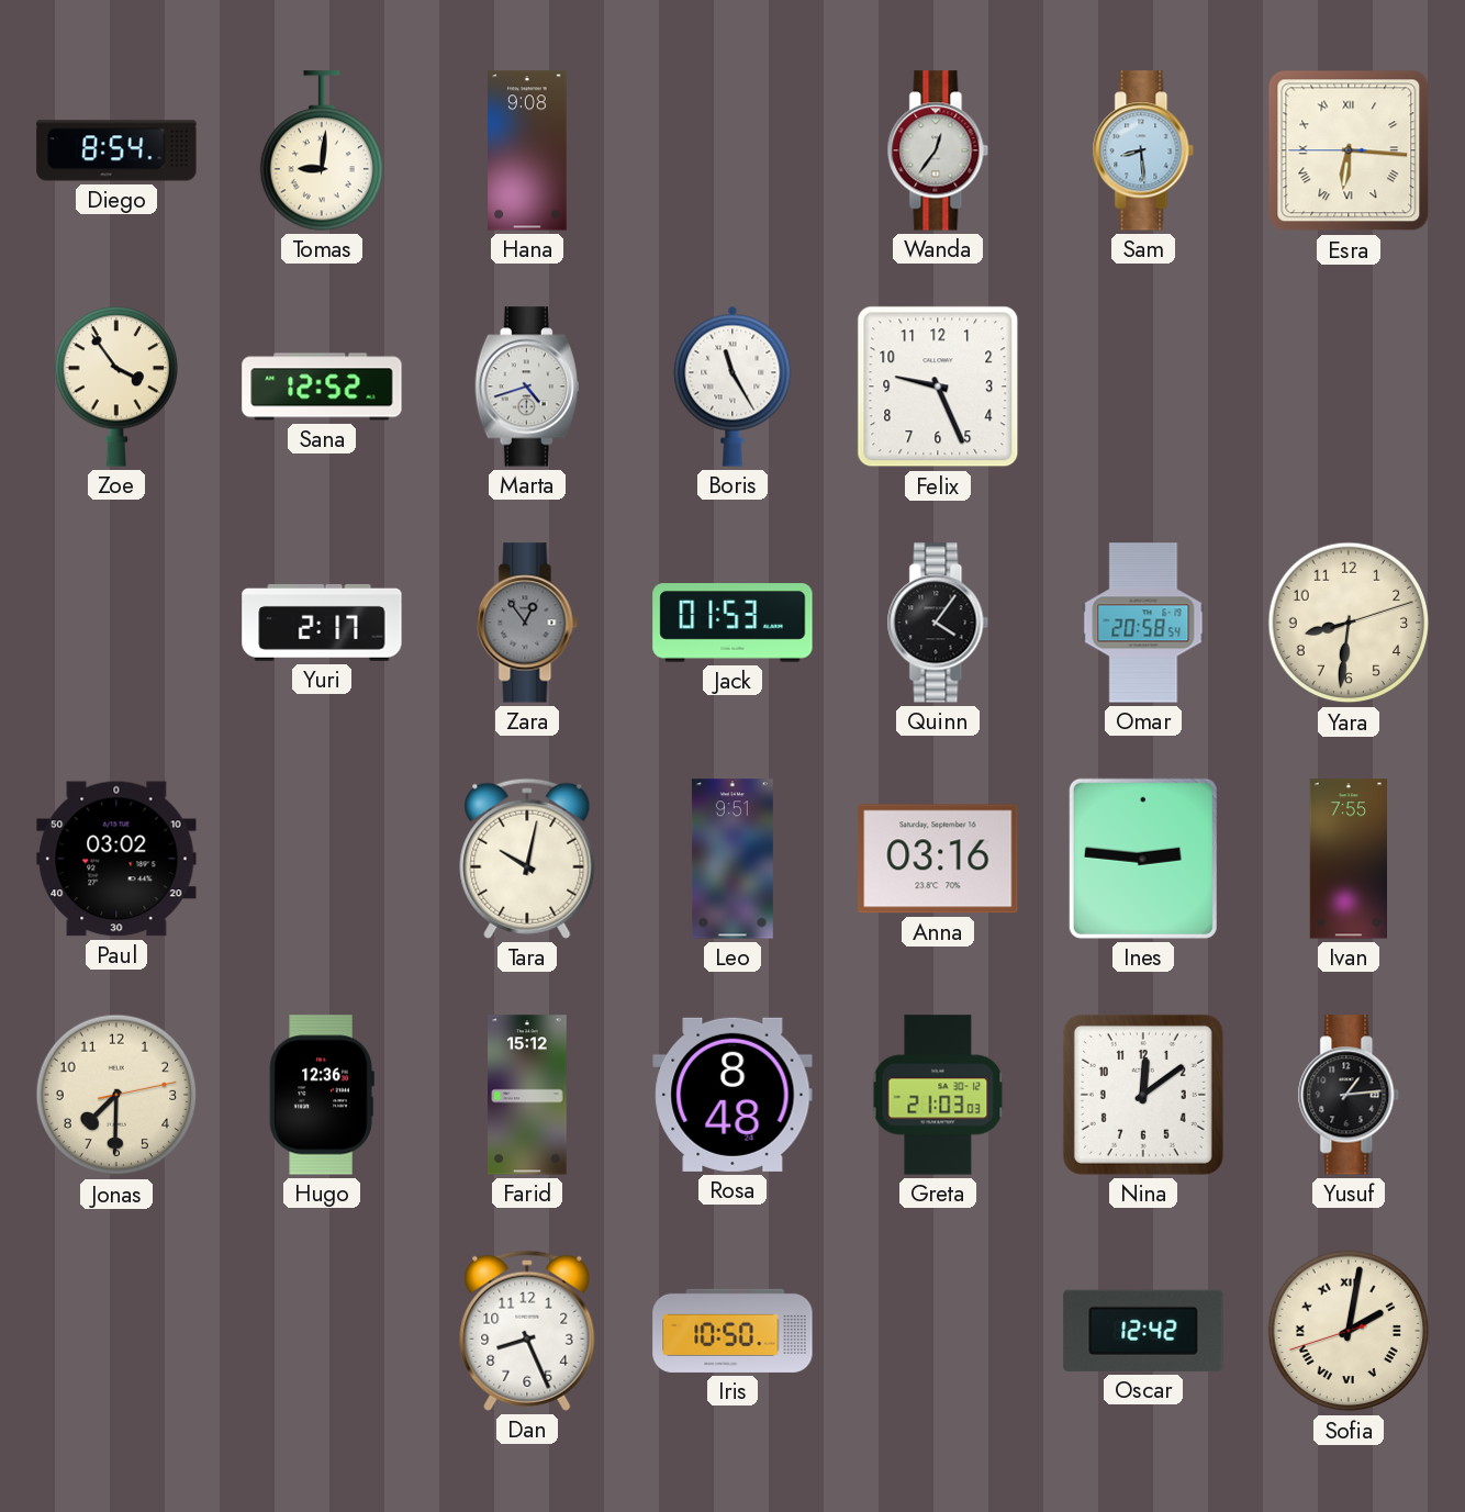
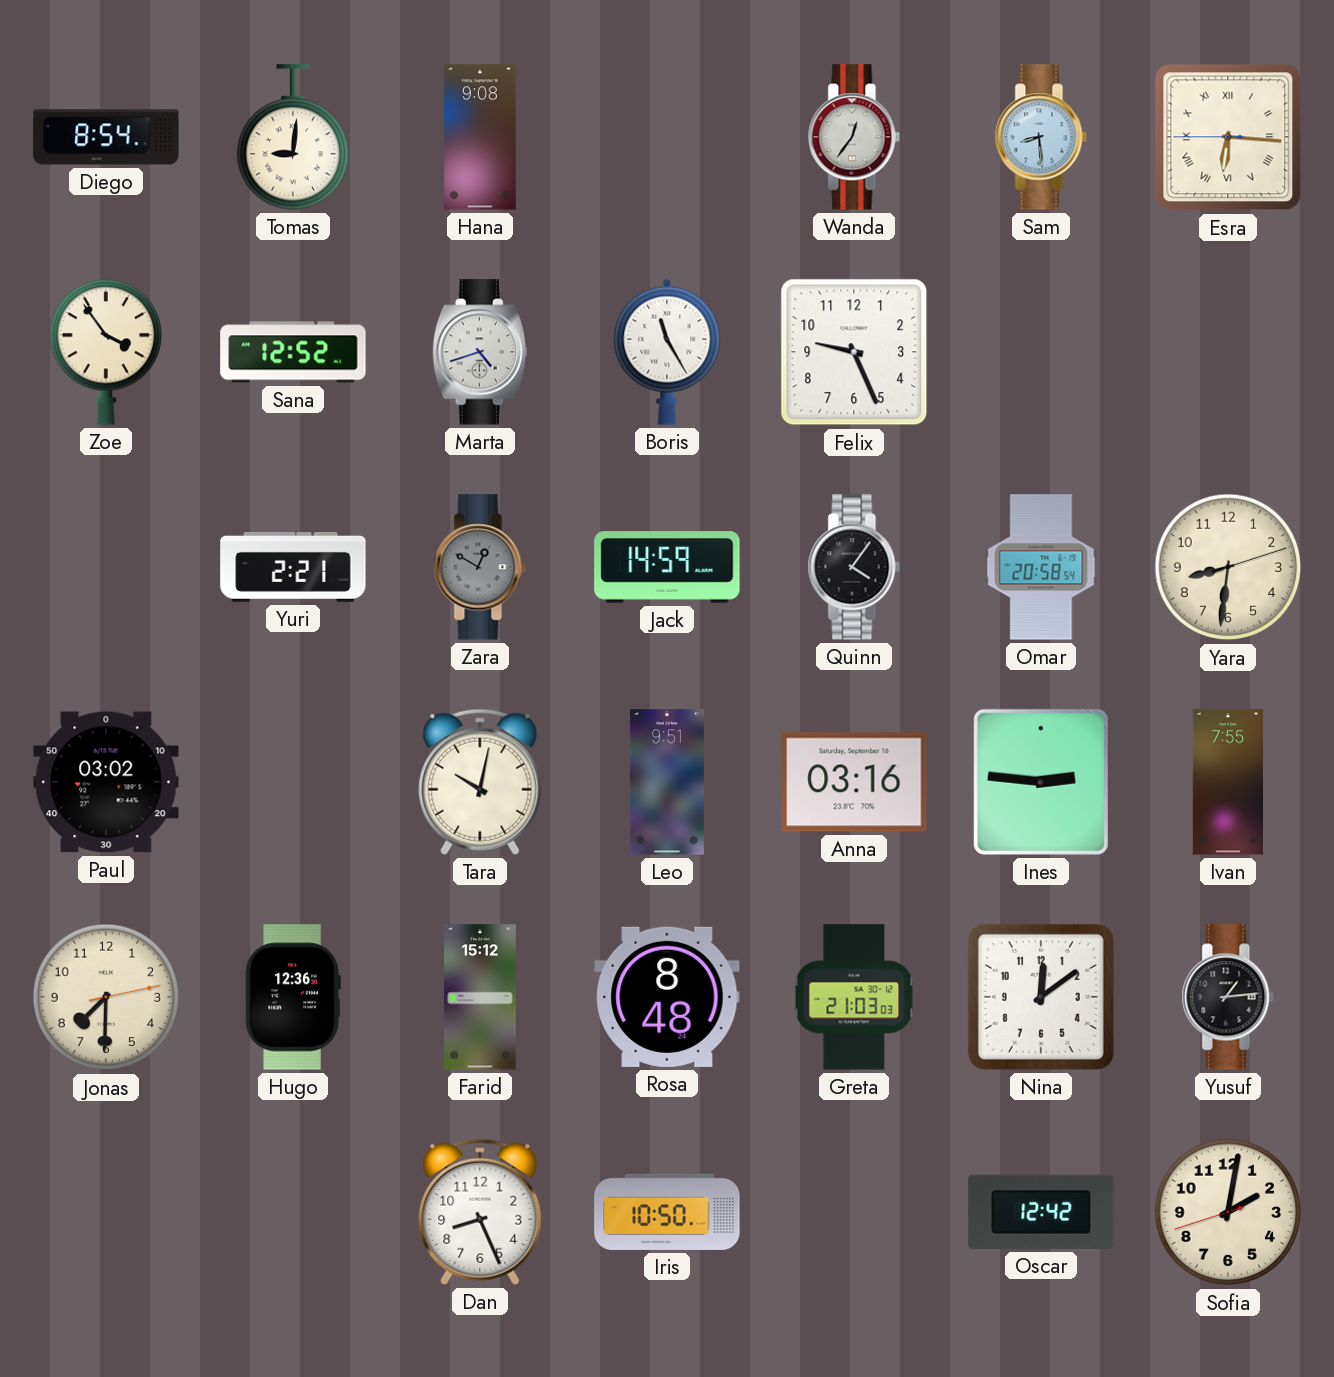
Yuri: 2:17 -> 2:21 (293, 567)
Zara: 12:54 -> 12:50 (480, 567)
Jack: 01:53 -> 14:59 (667, 567)
Sofia numerals: Roman -> Arabic (1228, 1212)
